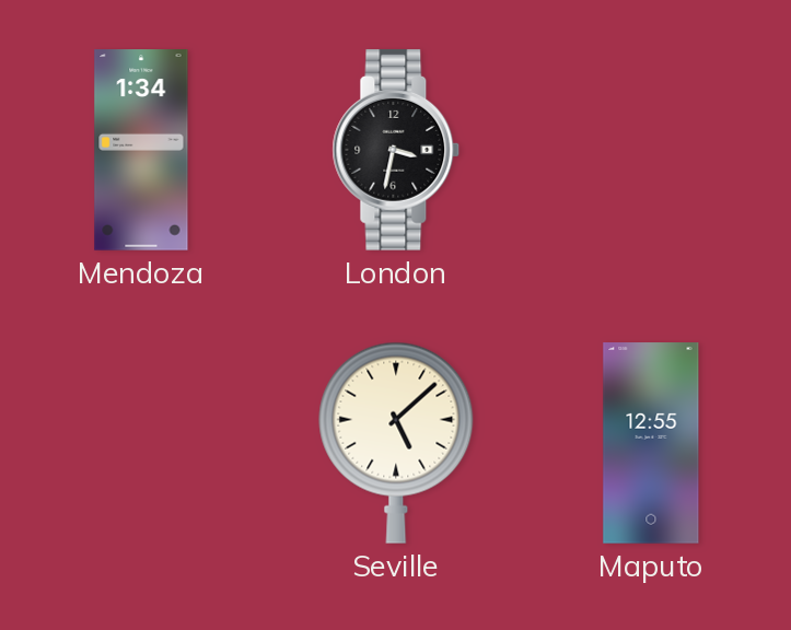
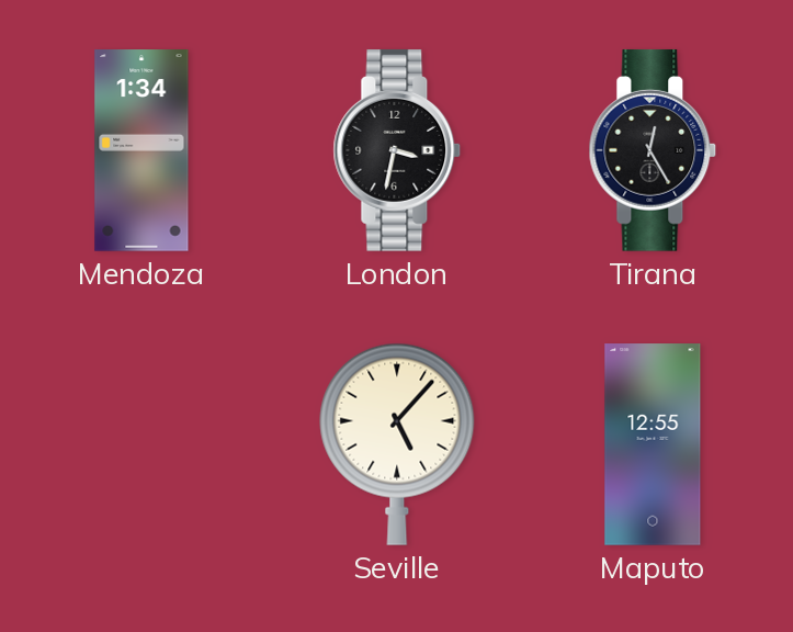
Tirana: none -> 12:25 (653, 150)
Seville: 5:08 -> 5:07 (397, 444)
